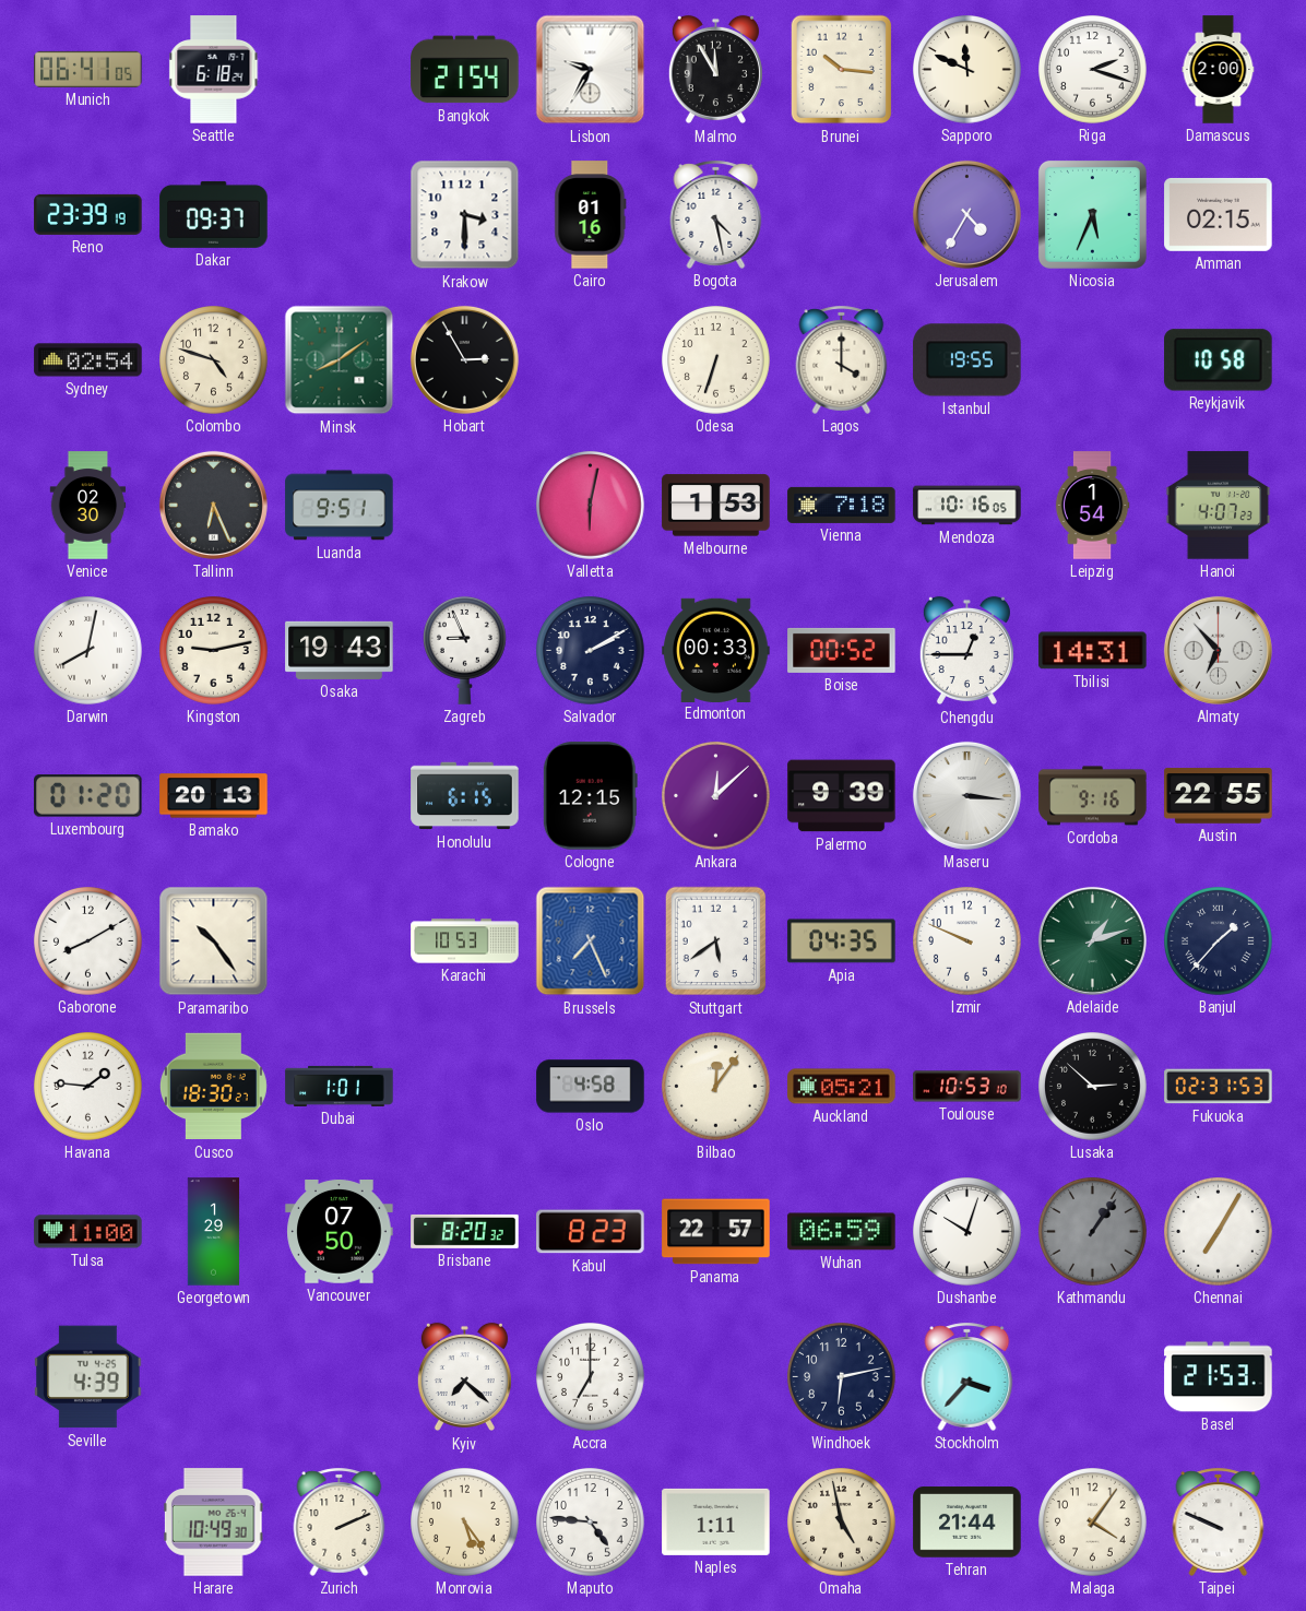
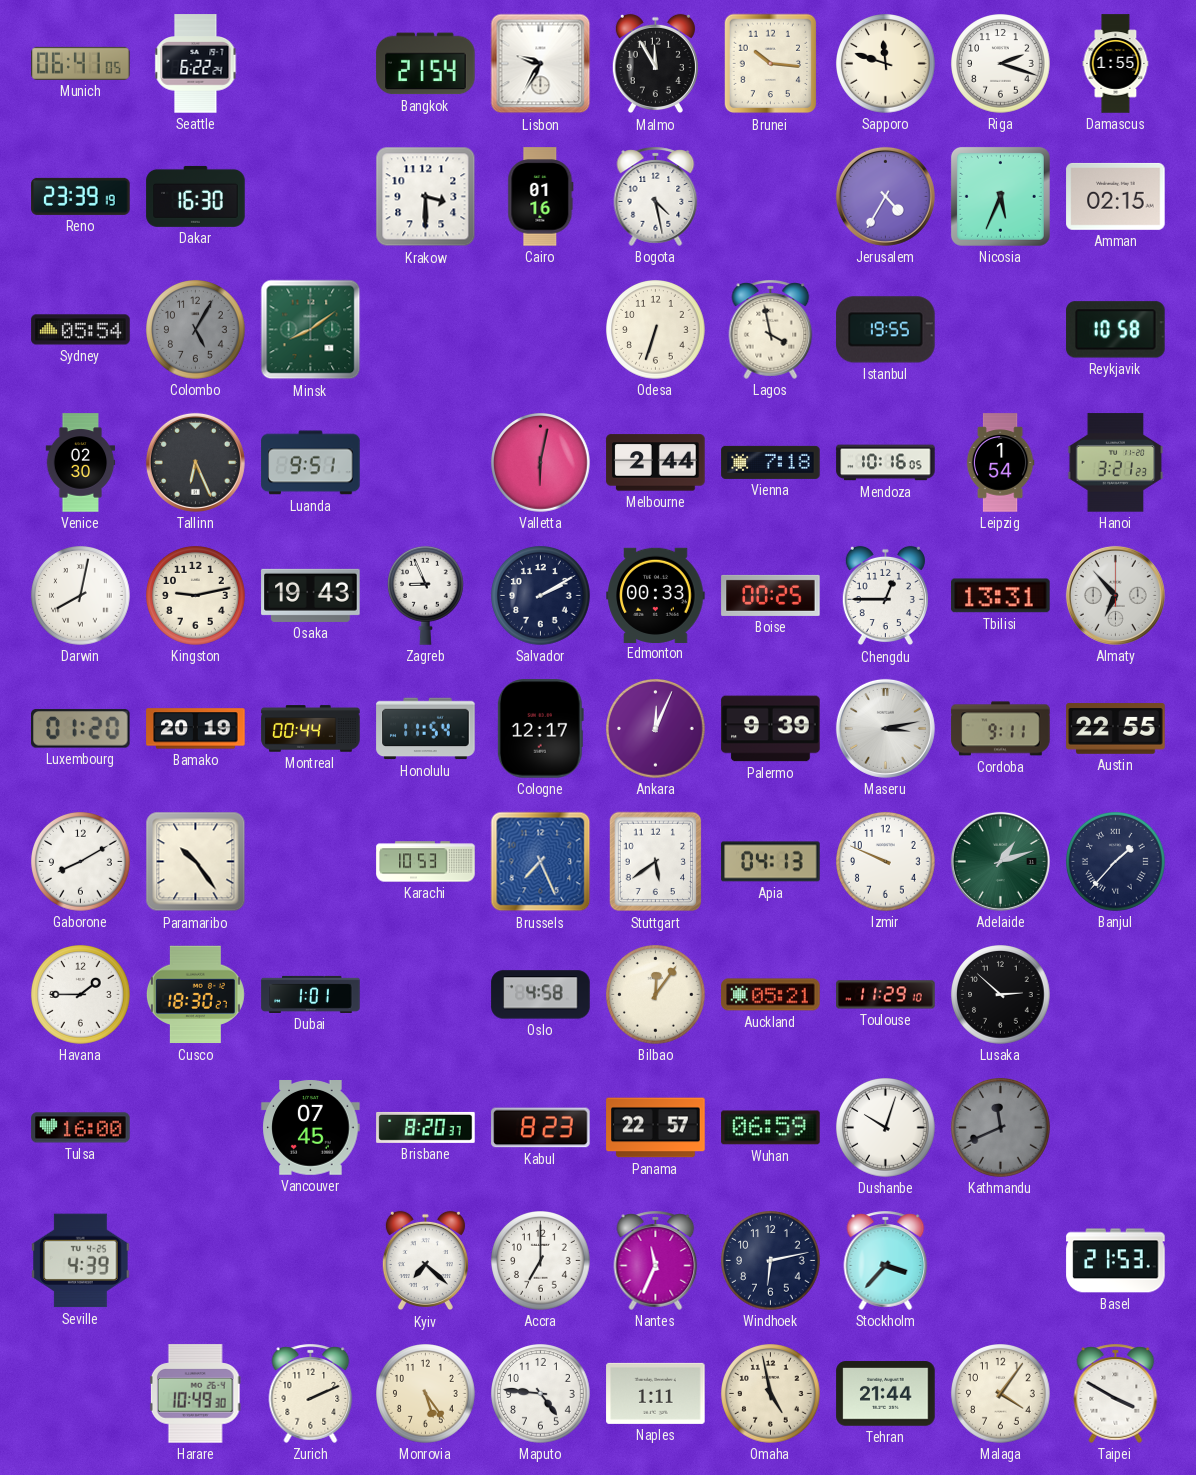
Seattle: 6:18 -> 6:22 (196, 64)
Sapporo: 11:49 -> 11:48 (886, 64)
Damascus: 2:00 -> 1:55 (1116, 64)
Dakar: 09:37 -> 16:30 (196, 196)
Sydney: 02:54 -> 05:54 (81, 330)
Colombo: 4:48 -> 5:05 (196, 330)
Colombo dial: cream -> grey (196, 330)
Hobart: 2:55 -> none (464, 359)
Lagos: 4:00 -> 3:58 (771, 329)
Melbourne: 1:53 -> 2:44 (656, 463)
Hanoi: 4:07 -> 3:21 (1116, 463)
Boise: 00:52 -> 00:25 (771, 595)
Tbilisi: 14:31 -> 13:31 (1001, 596)
Bamako: 20:13 -> 20:19 (196, 729)
Montreal: none -> 00:44 (311, 729)
Honolulu: 6:15 -> 11:54 (426, 729)
Cologne: 12:15 -> 12:17 (540, 729)
Ankara: 12:08 -> 12:04 (656, 729)
Maseru: 3:16 -> 3:13 (885, 728)
Cordoba: 9:16 -> 9:11 (1001, 729)
Apia: 04:35 -> 04:13 (771, 862)
Havana: 1:46 -> 1:45 (81, 995)
Toulouse: 10:53 -> 11:29 (886, 995)
Fukuoka: 02:31 -> none (1219, 1087)
Tulsa: 11:00 -> 16:00 (81, 1128)
Georgetown: 1:29 -> none (214, 1232)
Vancouver: 07:50 -> 07:45 (311, 1128)
Brisbane: 8:20:32 -> 8:20:37 (426, 1127)
Kathmandu: 1:06 -> 11:41 (1001, 1128)
Chennai: 7:05 -> none (1219, 1232)
Nantes: none -> 11:34 (656, 1260)
Taipei: 9:49 -> 3:50 (1116, 1393)
